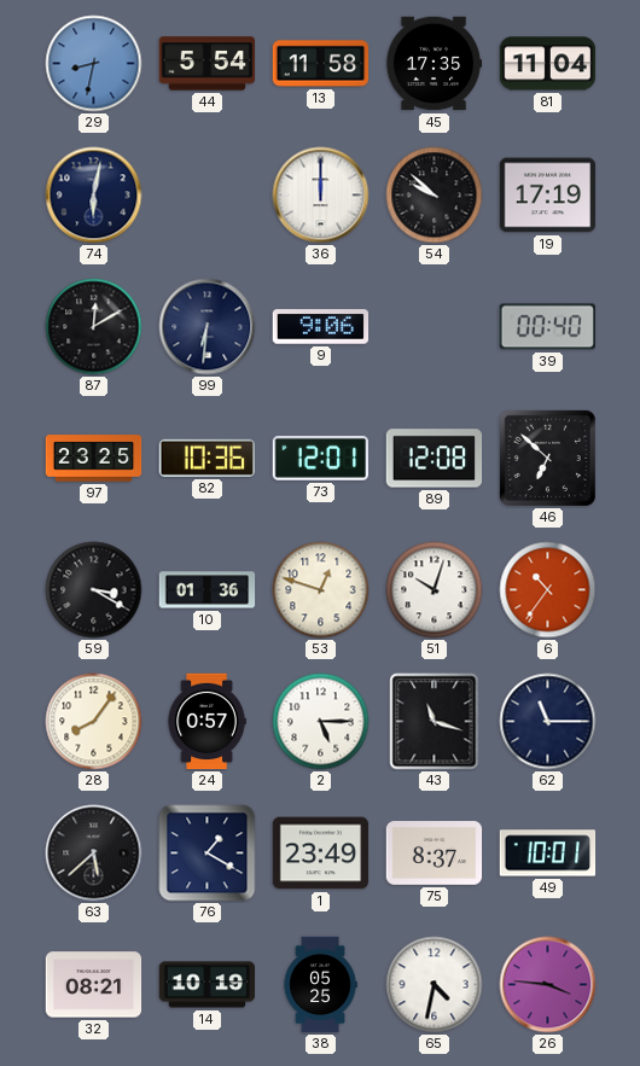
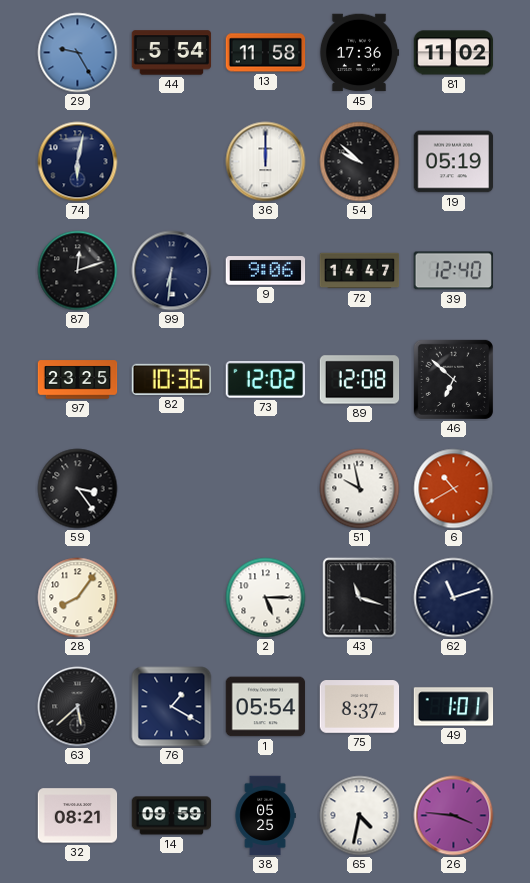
29: 8:32 -> 9:25 (78, 53)
45: 17:35 -> 17:36 (359, 53)
81: 11:04 -> 11:02 (454, 53)
19: 17:19 -> 05:19 (454, 162)
87: 12:10 -> 12:12 (78, 271)
72: none -> 14:47 (360, 271)
39: 00:40 -> 12:40 (453, 271)
73: 12:01 -> 12:02 (265, 380)
59: 3:20 -> 3:24 (78, 489)
10: 01:36 -> none (208, 590)
53: 12:48 -> none (321, 590)
51: 10:03 -> 9:58 (360, 489)
6: 10:36 -> 10:40 (454, 489)
24: 0:57 -> none (206, 722)
62: 11:15 -> 11:12 (454, 598)
1: 23:49 -> 05:54 (266, 707)
49: 10:01 -> 1:01 (454, 707)
14: 10:19 -> 09:59 (172, 816)
